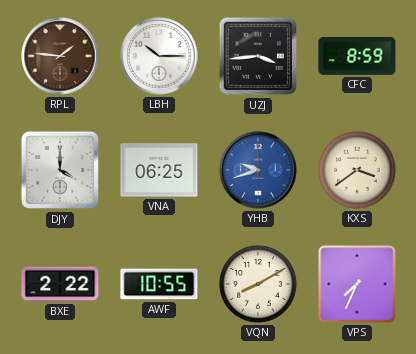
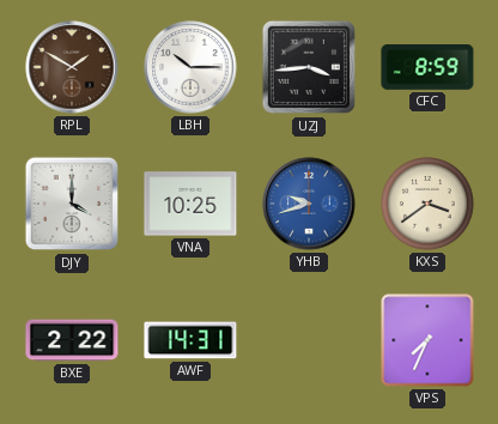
RPL: 1:46 -> 1:50 (72, 67)
VNA: 06:25 -> 10:25 (190, 204)
AWF: 10:55 -> 14:31 (190, 340)
VQN: 8:10 -> none (258, 284)
